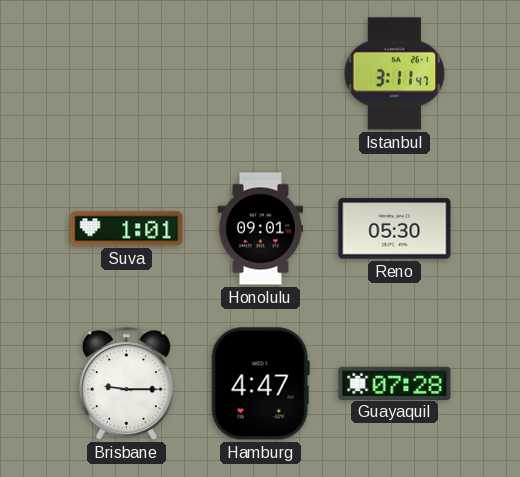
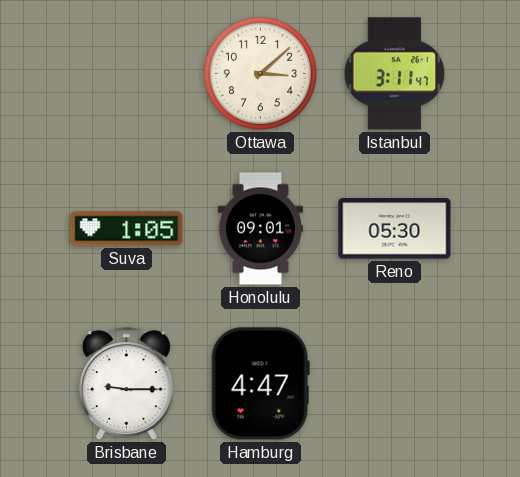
Ottawa: none -> 3:08 (260, 73)
Suva: 1:01 -> 1:05 (127, 229)
Guayaquil: 07:28 -> none (395, 383)
